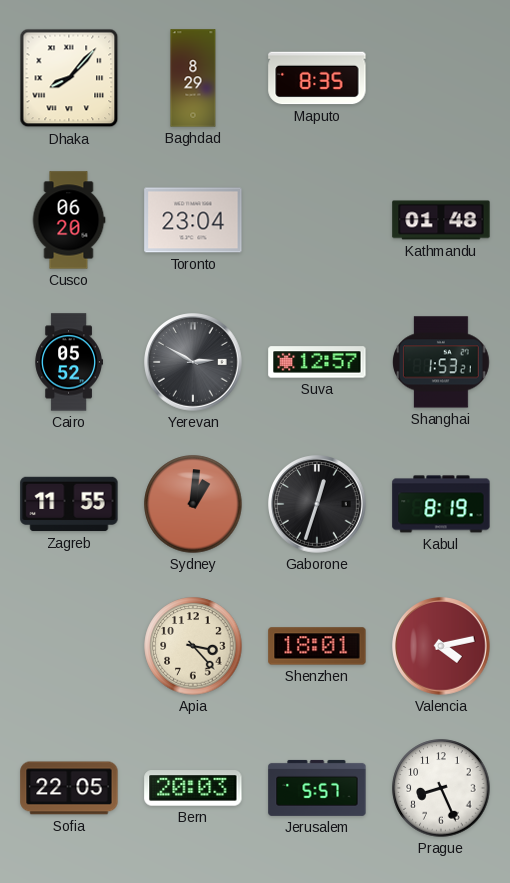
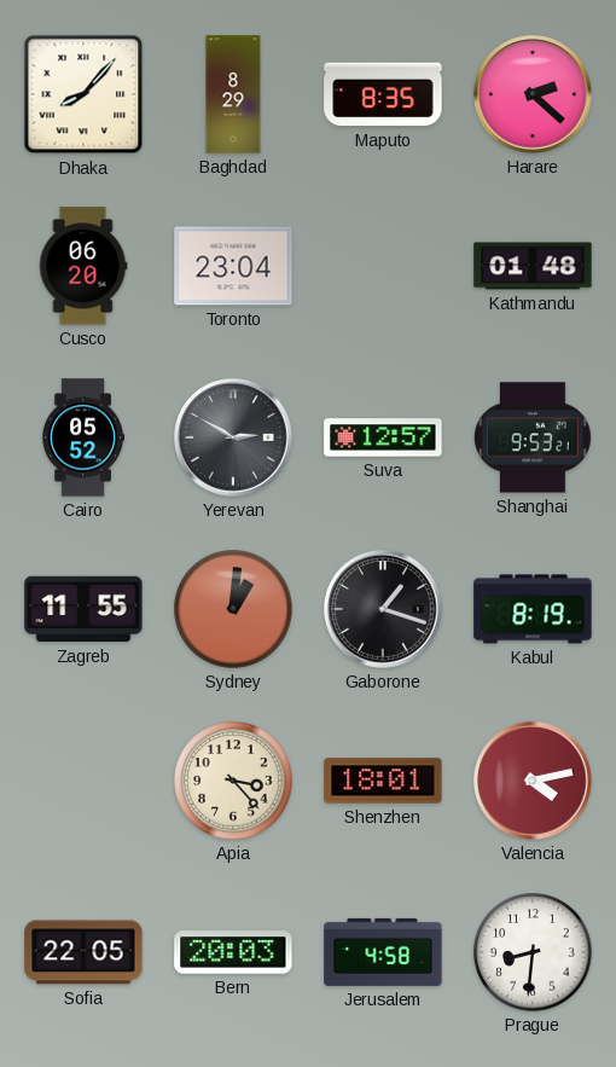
Harare: none -> 2:22 (533, 94)
Shanghai: 1:53 -> 9:53 (534, 437)
Gaborone: 12:33 -> 1:18 (383, 609)
Jerusalem: 5:57 -> 4:58 (383, 952)
Prague: 8:26 -> 8:31 (533, 952)
